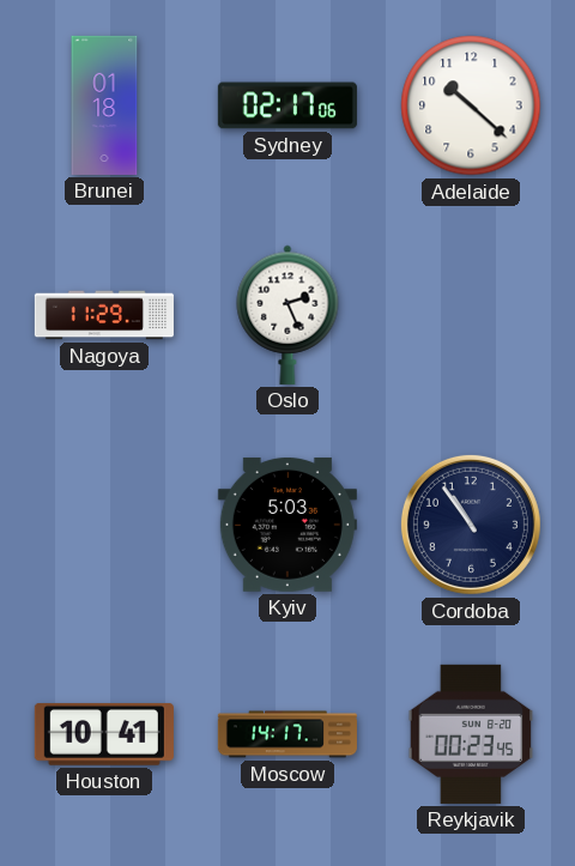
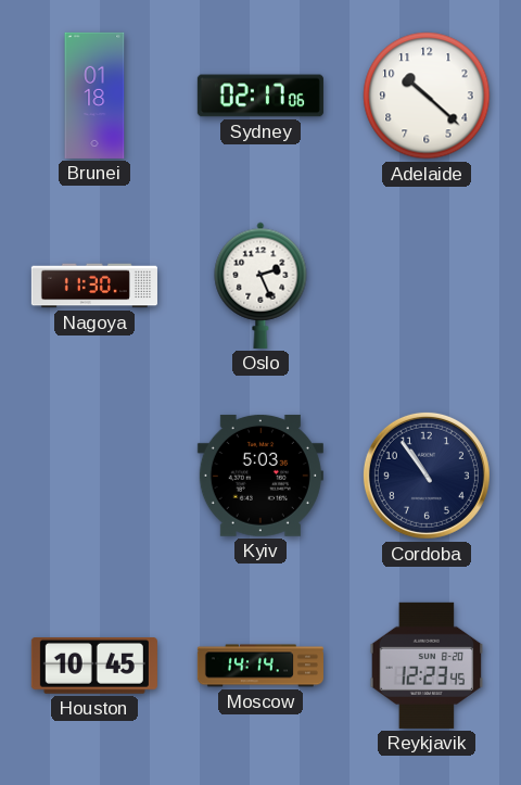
Nagoya: 11:29 -> 11:30 (94, 286)
Houston: 10:41 -> 10:45 (94, 667)
Moscow: 14:17 -> 14:14 (260, 666)
Reykjavik: 00:23 -> 12:23 (427, 666)
